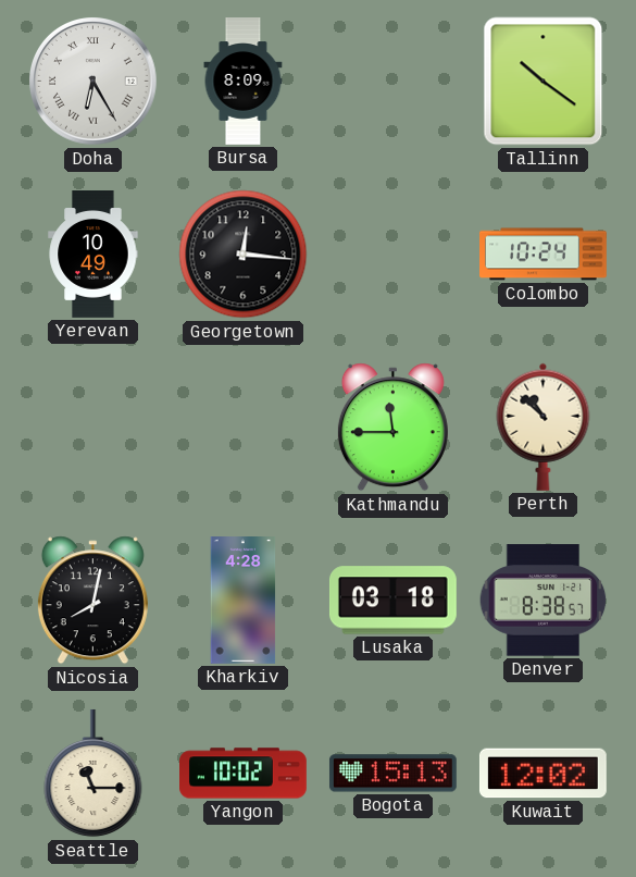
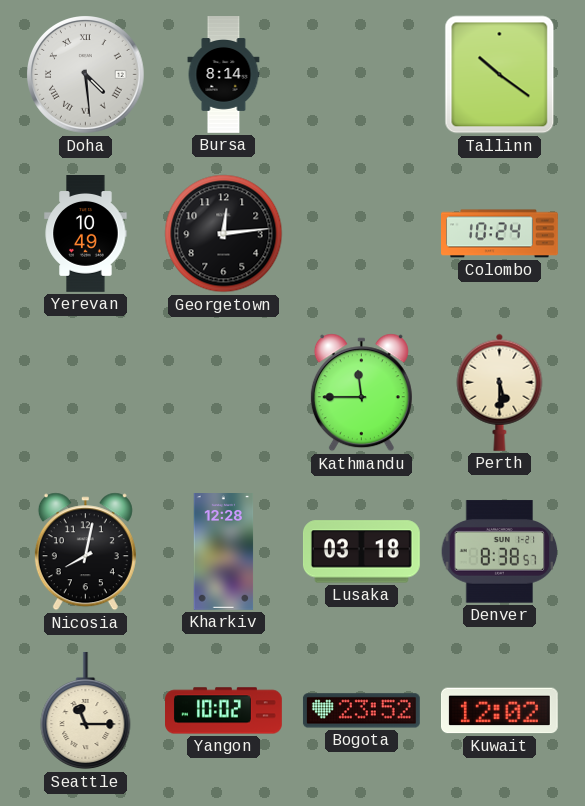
Doha: 6:25 -> 4:29 (86, 75)
Bursa: 8:09 -> 8:14 (224, 75)
Georgetown: 12:16 -> 12:14 (224, 234)
Perth: 10:52 -> 5:30 (500, 392)
Kharkiv: 4:28 -> 12:28 (224, 552)
Bogota: 15:13 -> 23:52 (361, 711)
